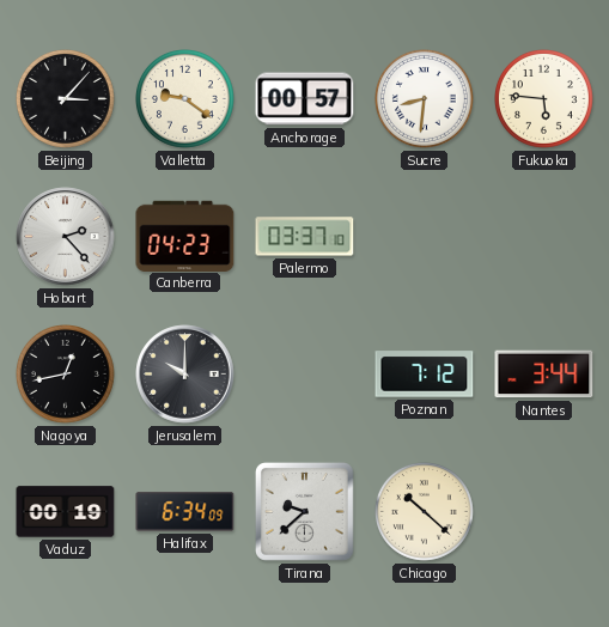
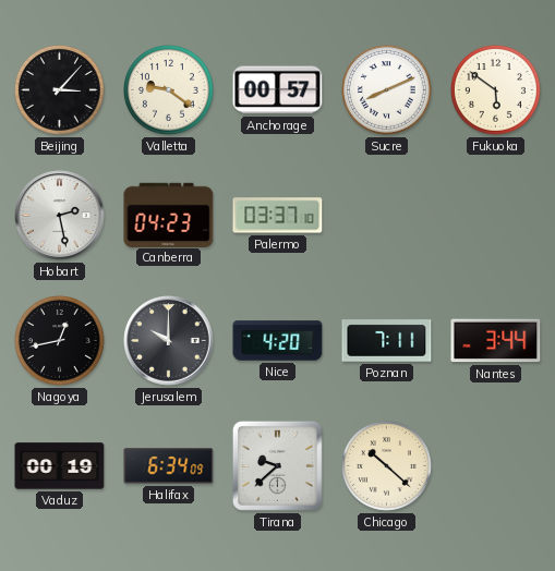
Sucre: 8:31 -> 8:11 (387, 90)
Fukuoka: 5:46 -> 5:51 (496, 90)
Hobart: 2:23 -> 2:28 (60, 216)
Nice: none -> 4:20 (278, 341)
Poznan: 7:12 -> 7:11 (387, 341)
